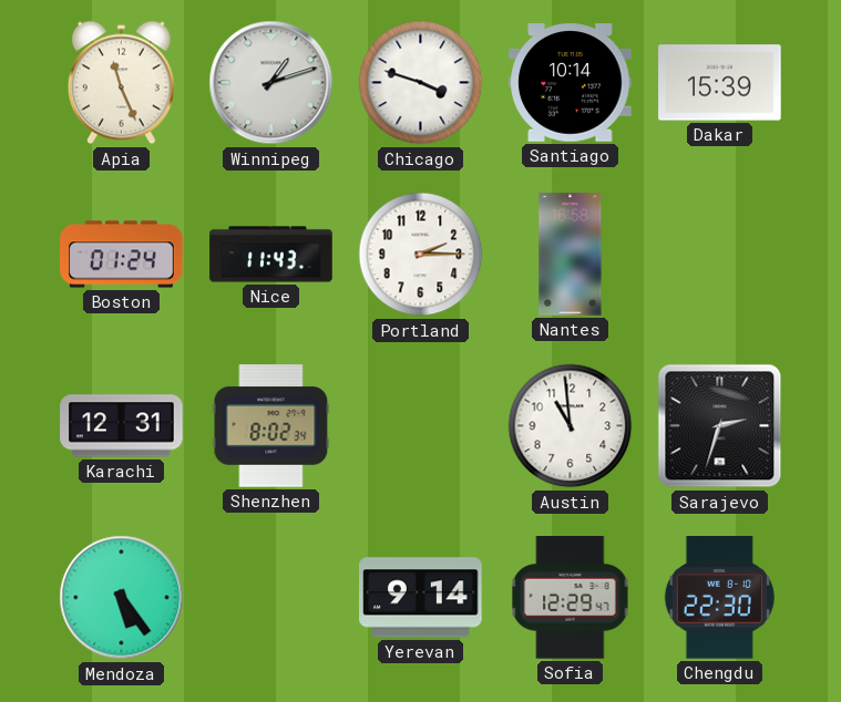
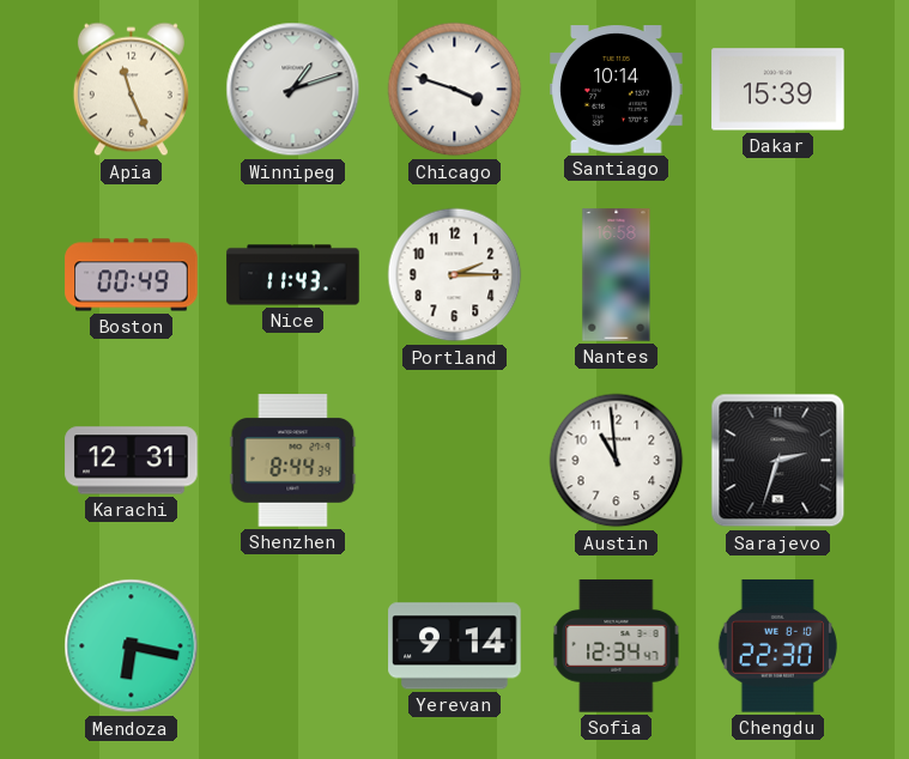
Boston: 01:24 -> 00:49 (132, 275)
Shenzhen: 8:02 -> 8:44 (293, 461)
Mendoza: 5:24 -> 6:17 (132, 646)
Sofia: 12:29 -> 12:34 (617, 646)
